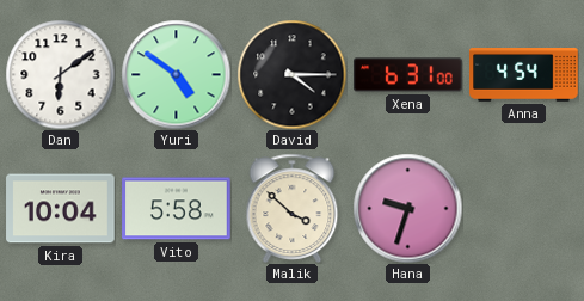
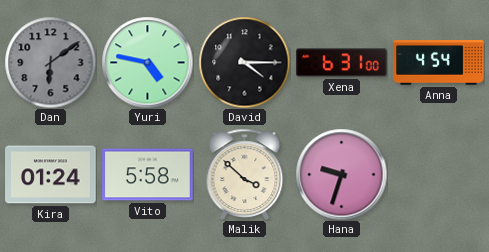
Dan dial: white -> grey (50, 62)
Yuri: 4:51 -> 4:47 (147, 62)
Kira: 10:04 -> 01:24 (51, 175)
